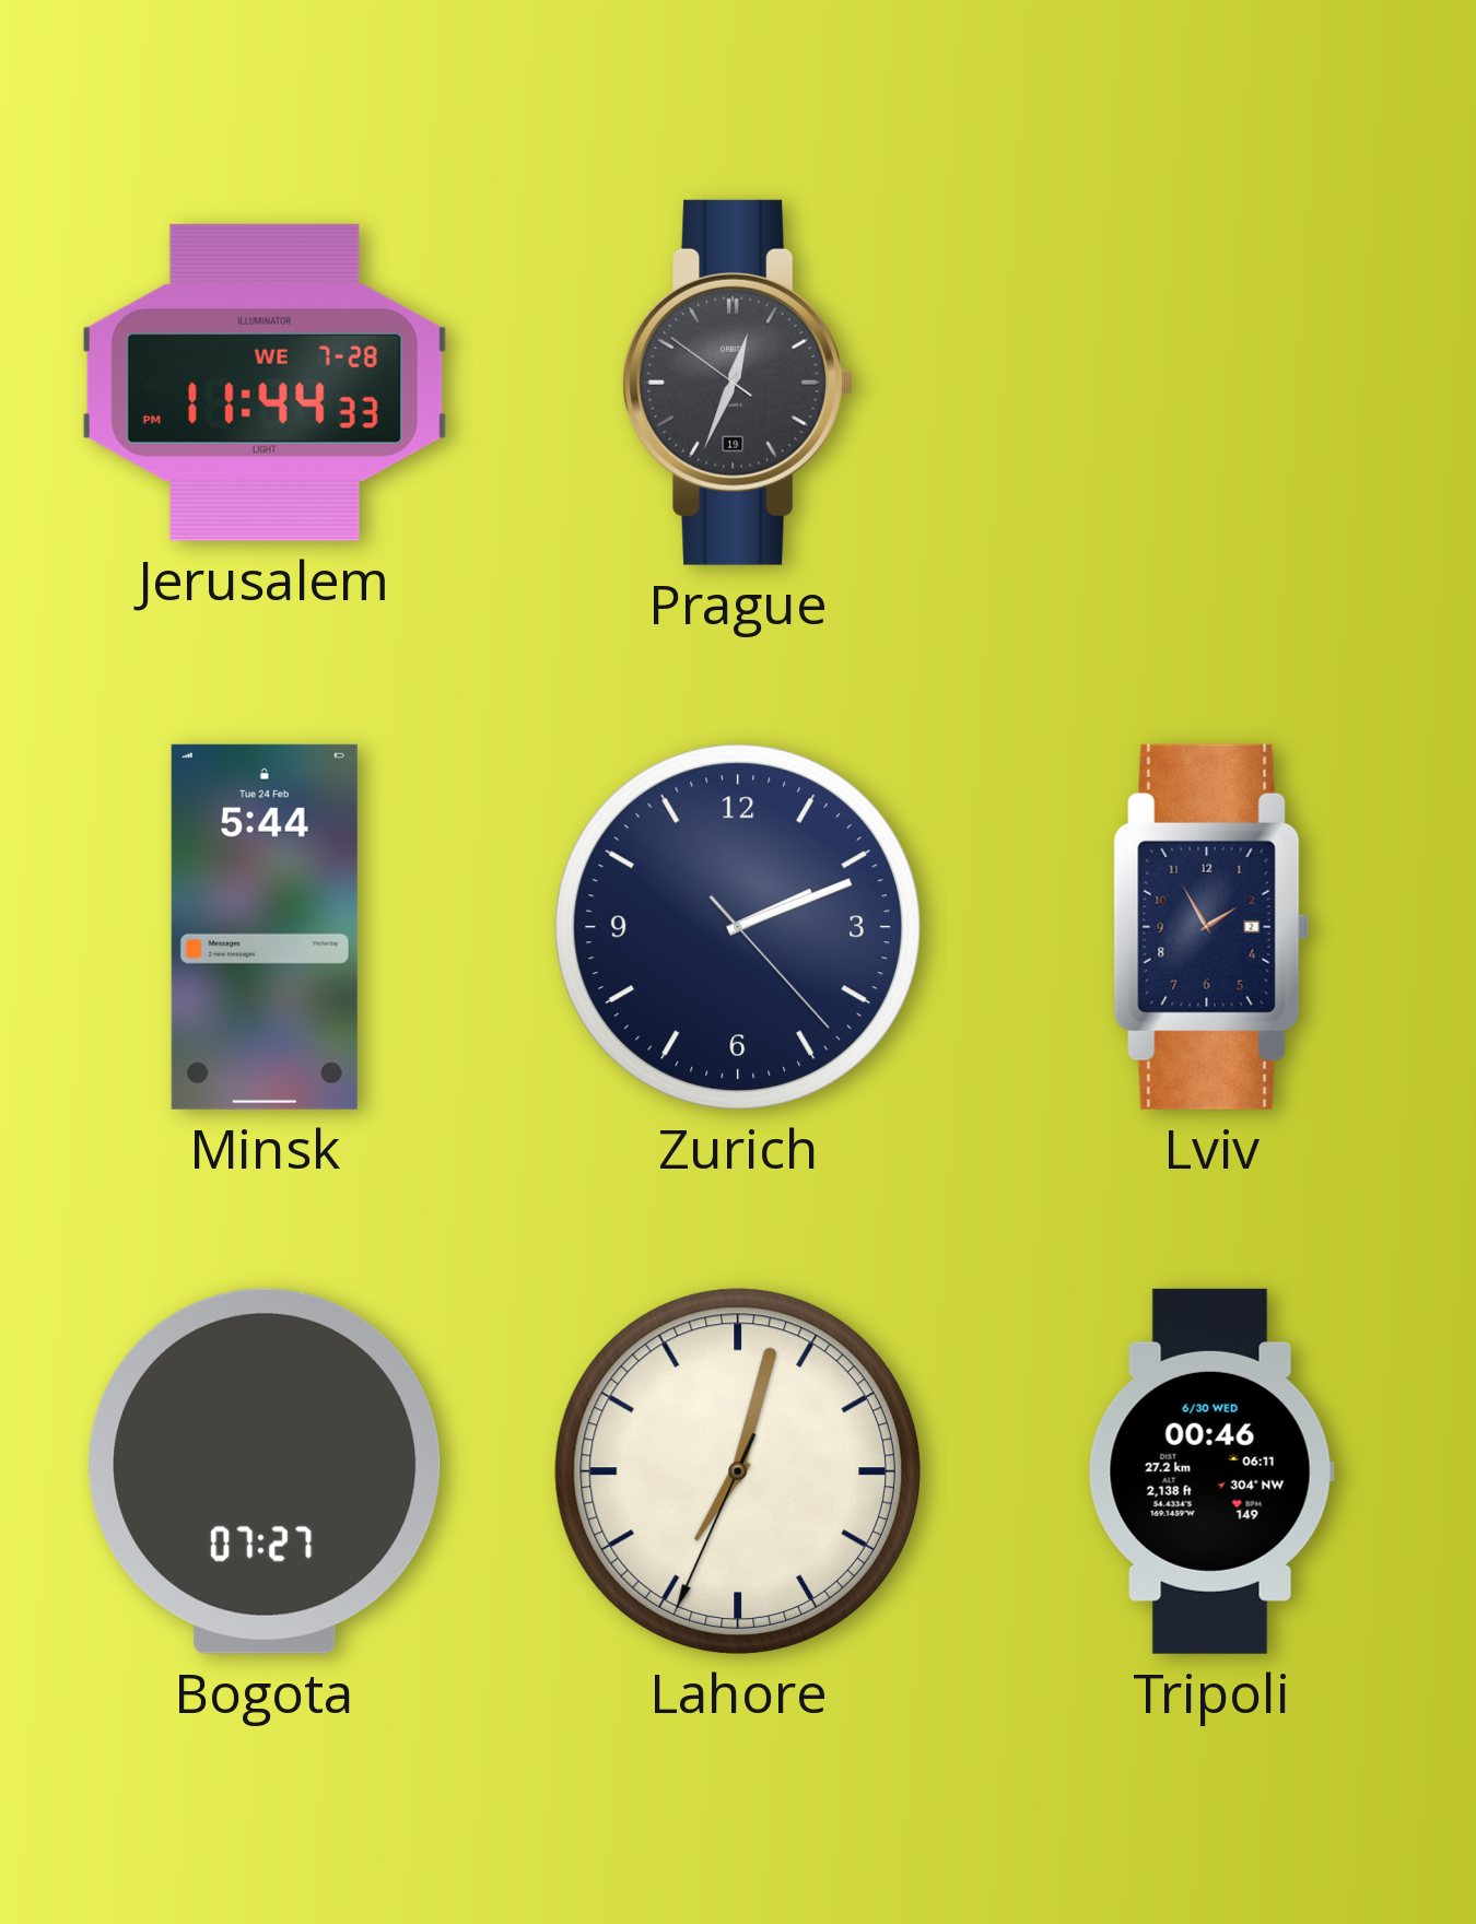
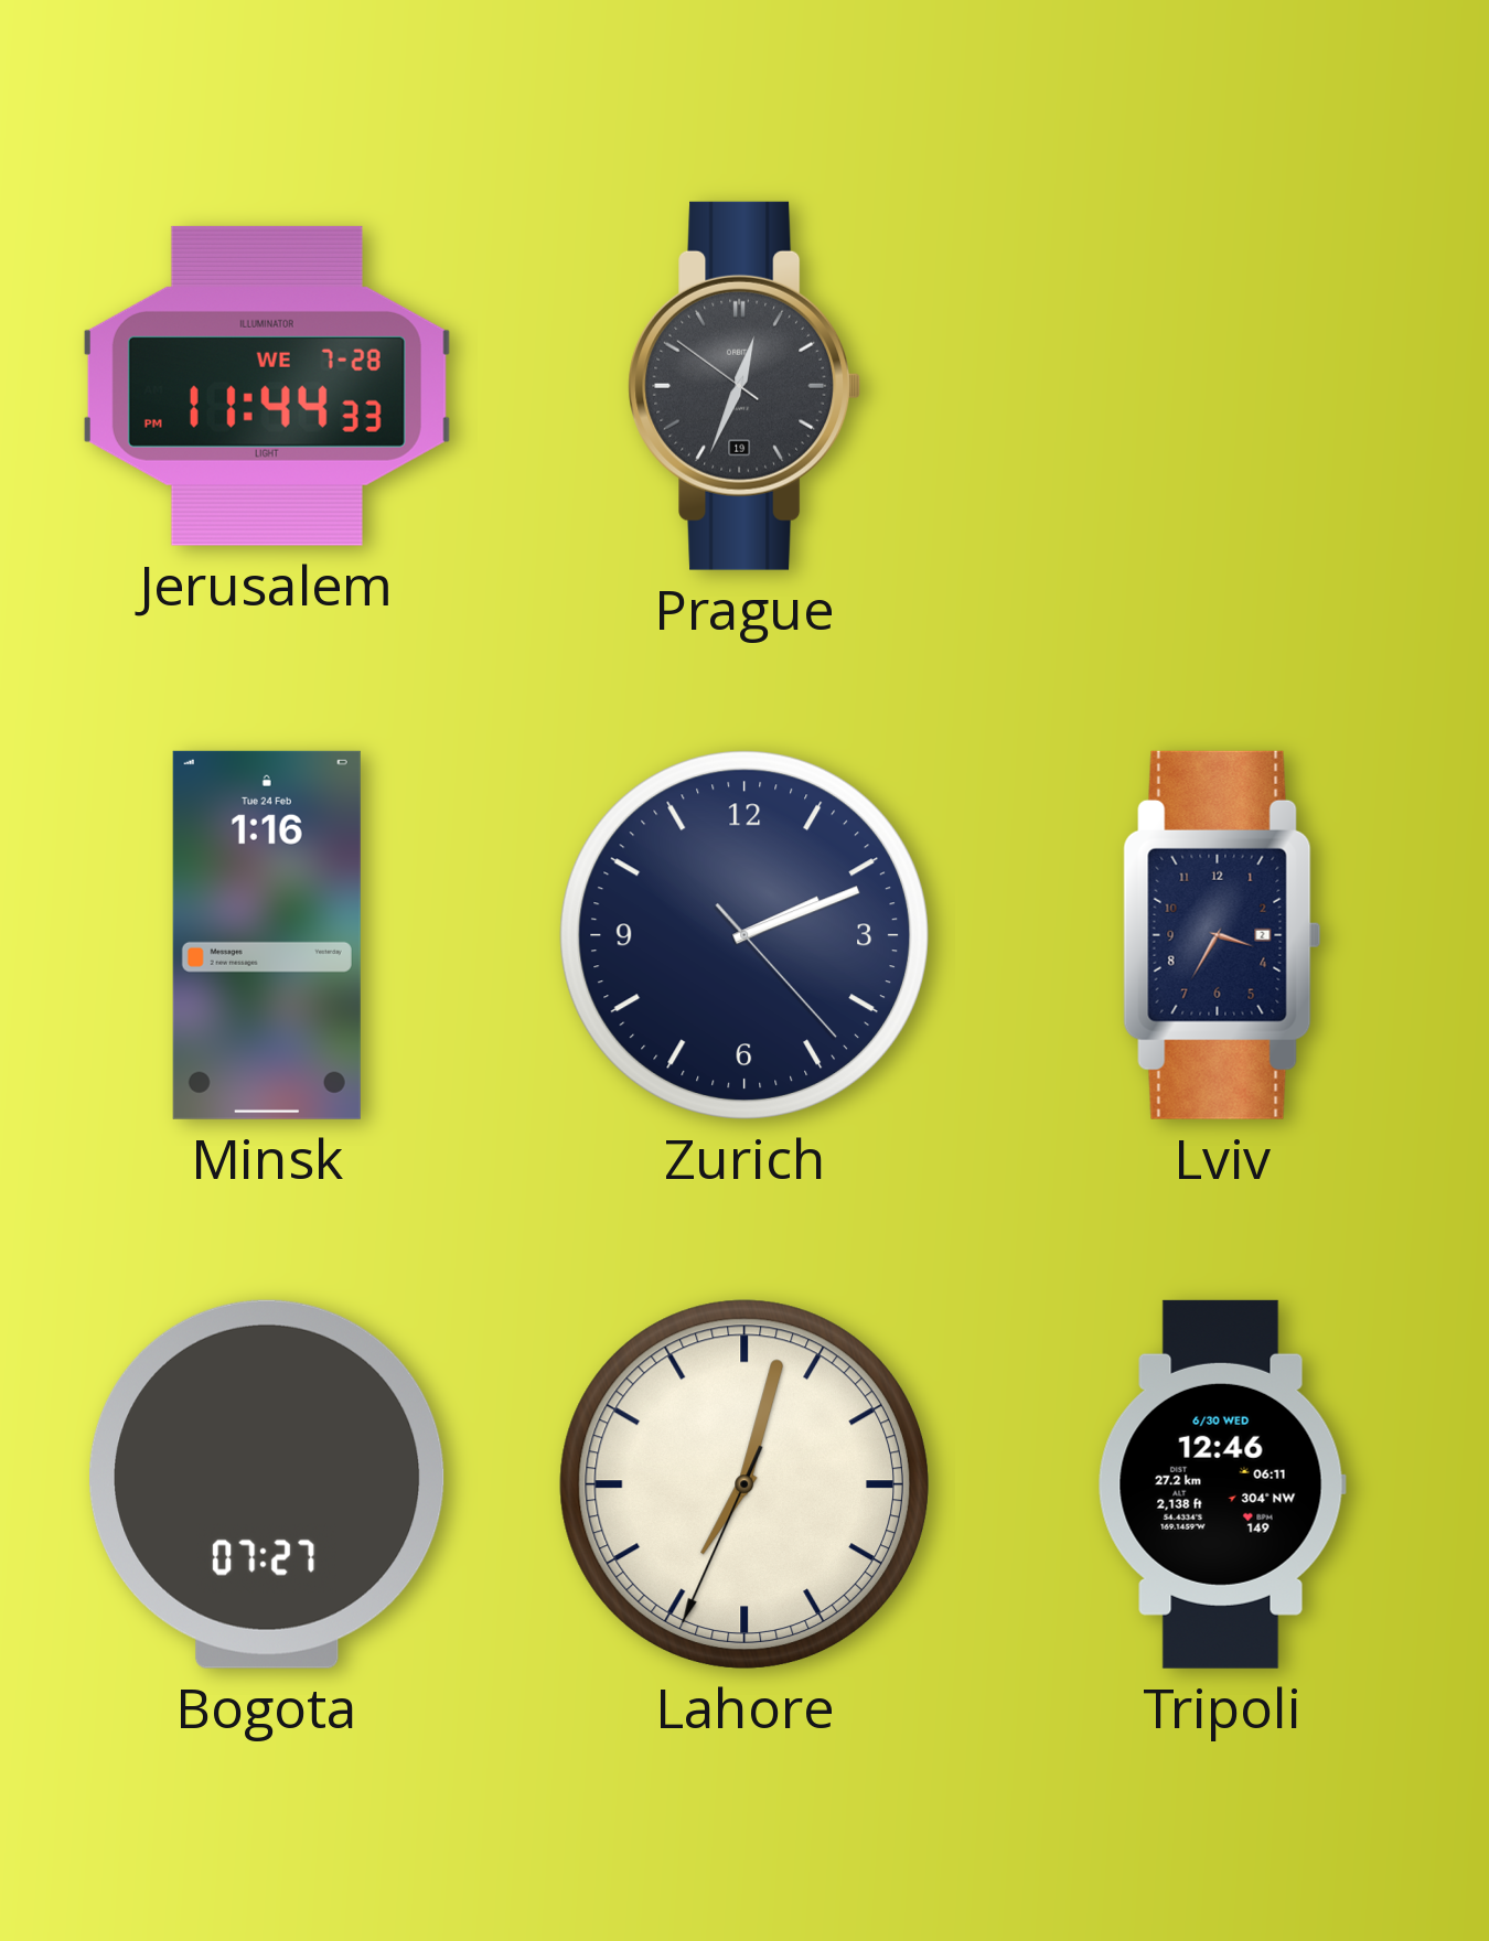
Minsk: 5:44 -> 1:16 (267, 935)
Lviv: 1:55 -> 3:35 (1222, 935)
Tripoli: 00:46 -> 12:46 (1222, 1484)
